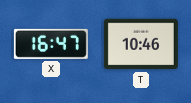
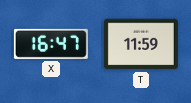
T: 10:46 -> 11:59 (141, 44)
